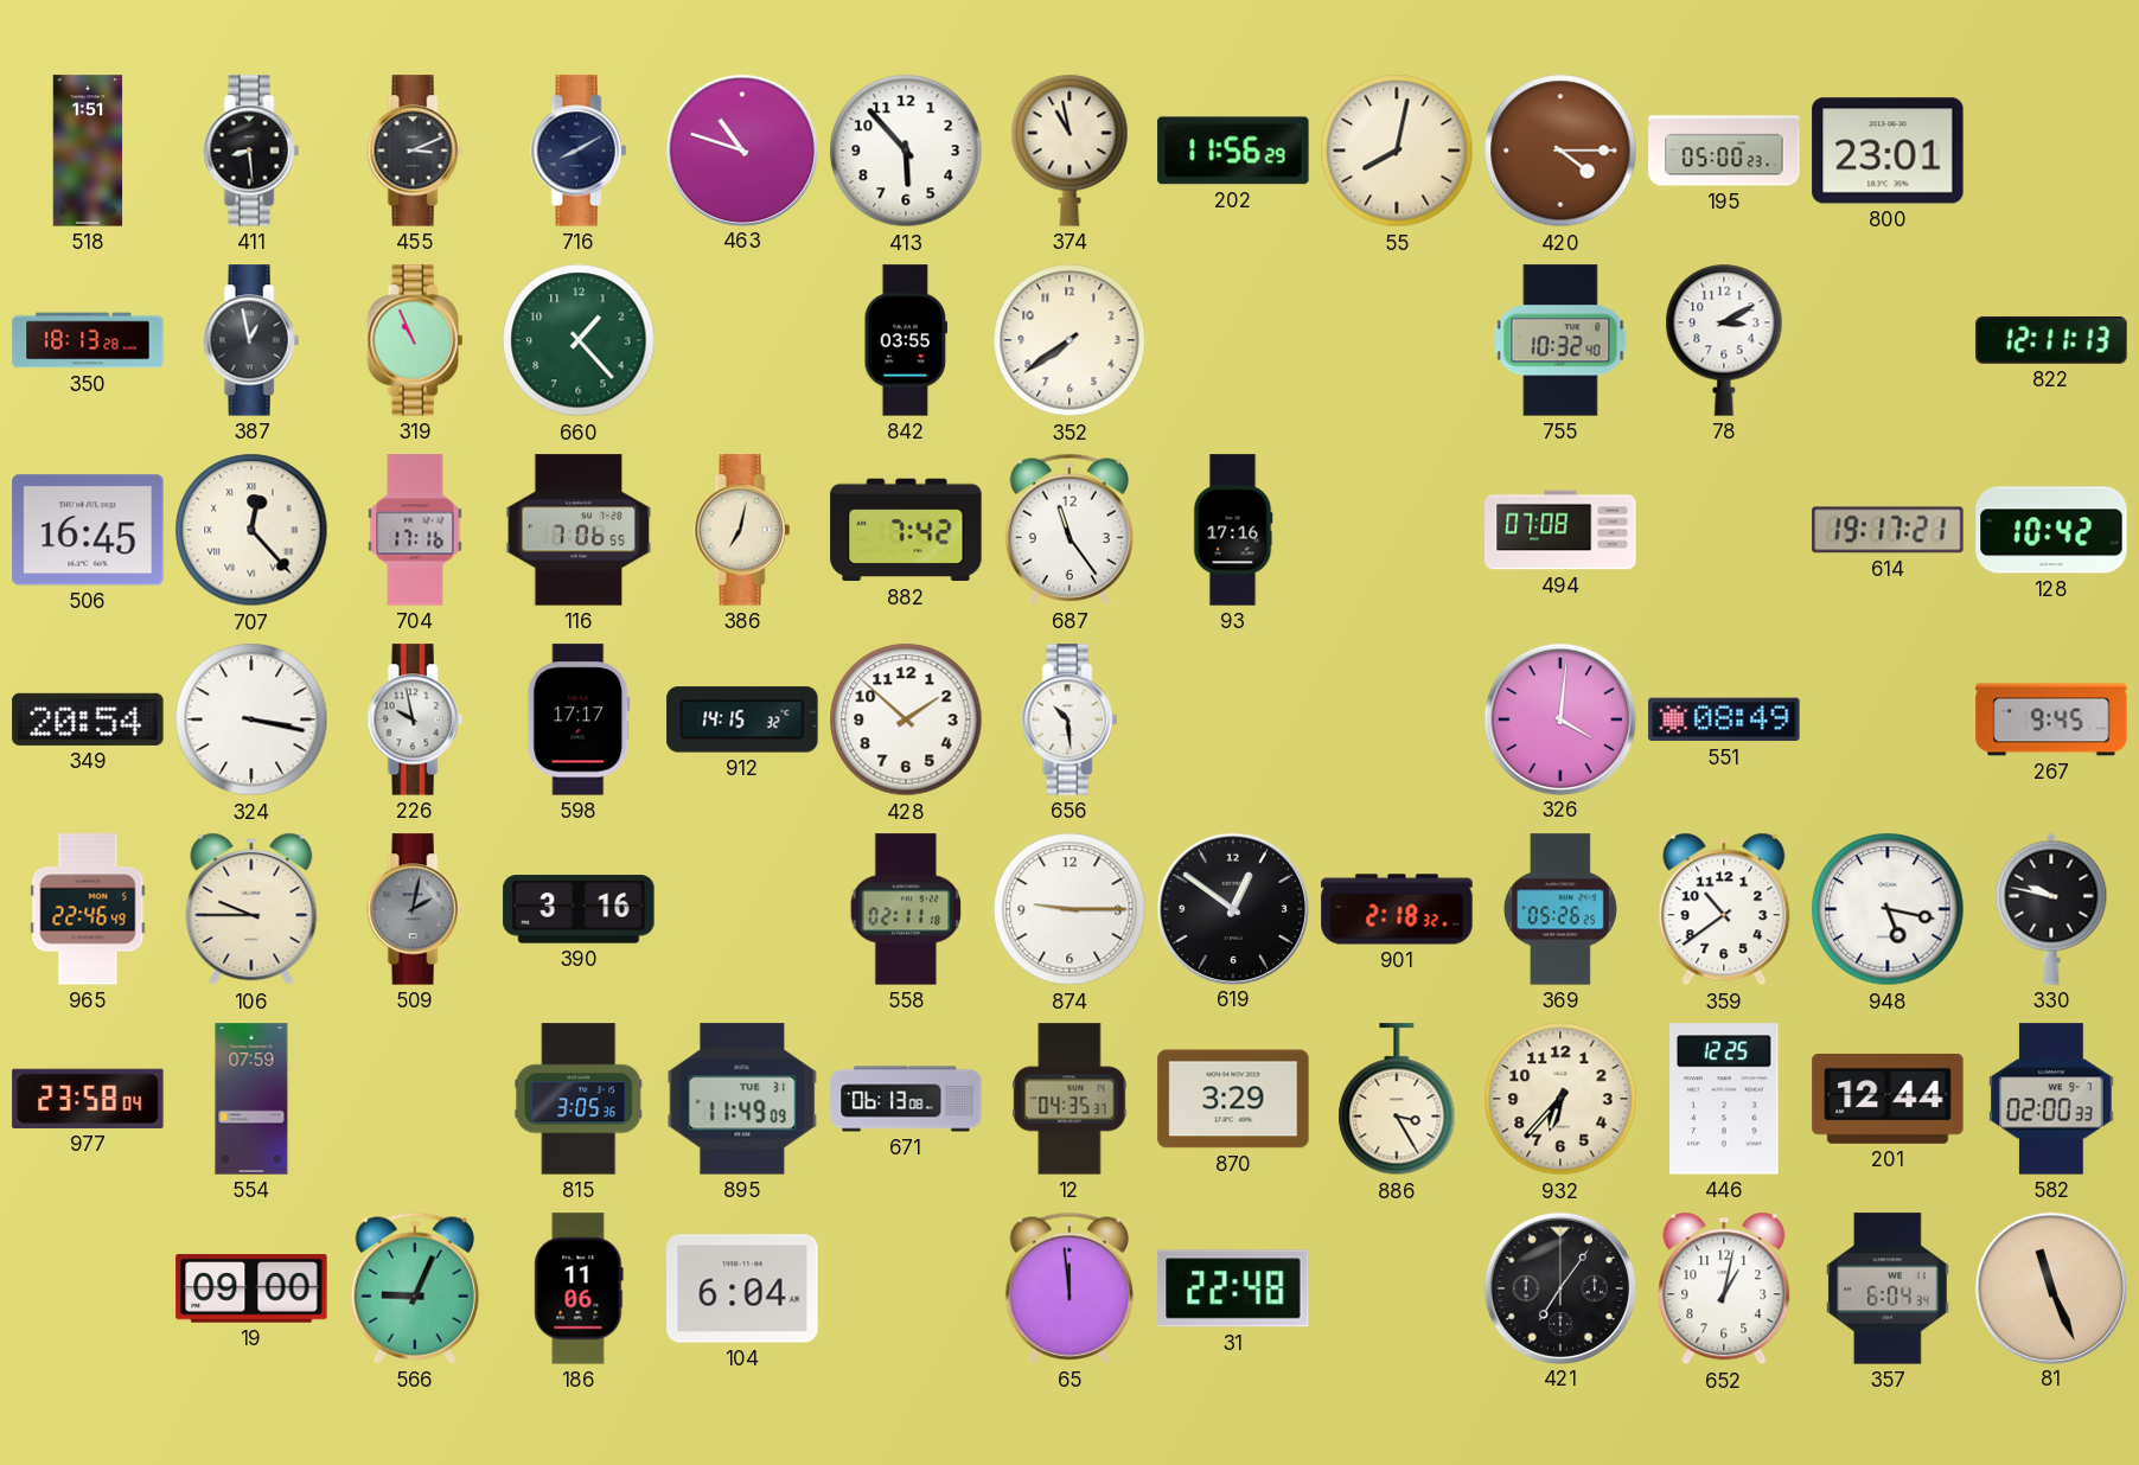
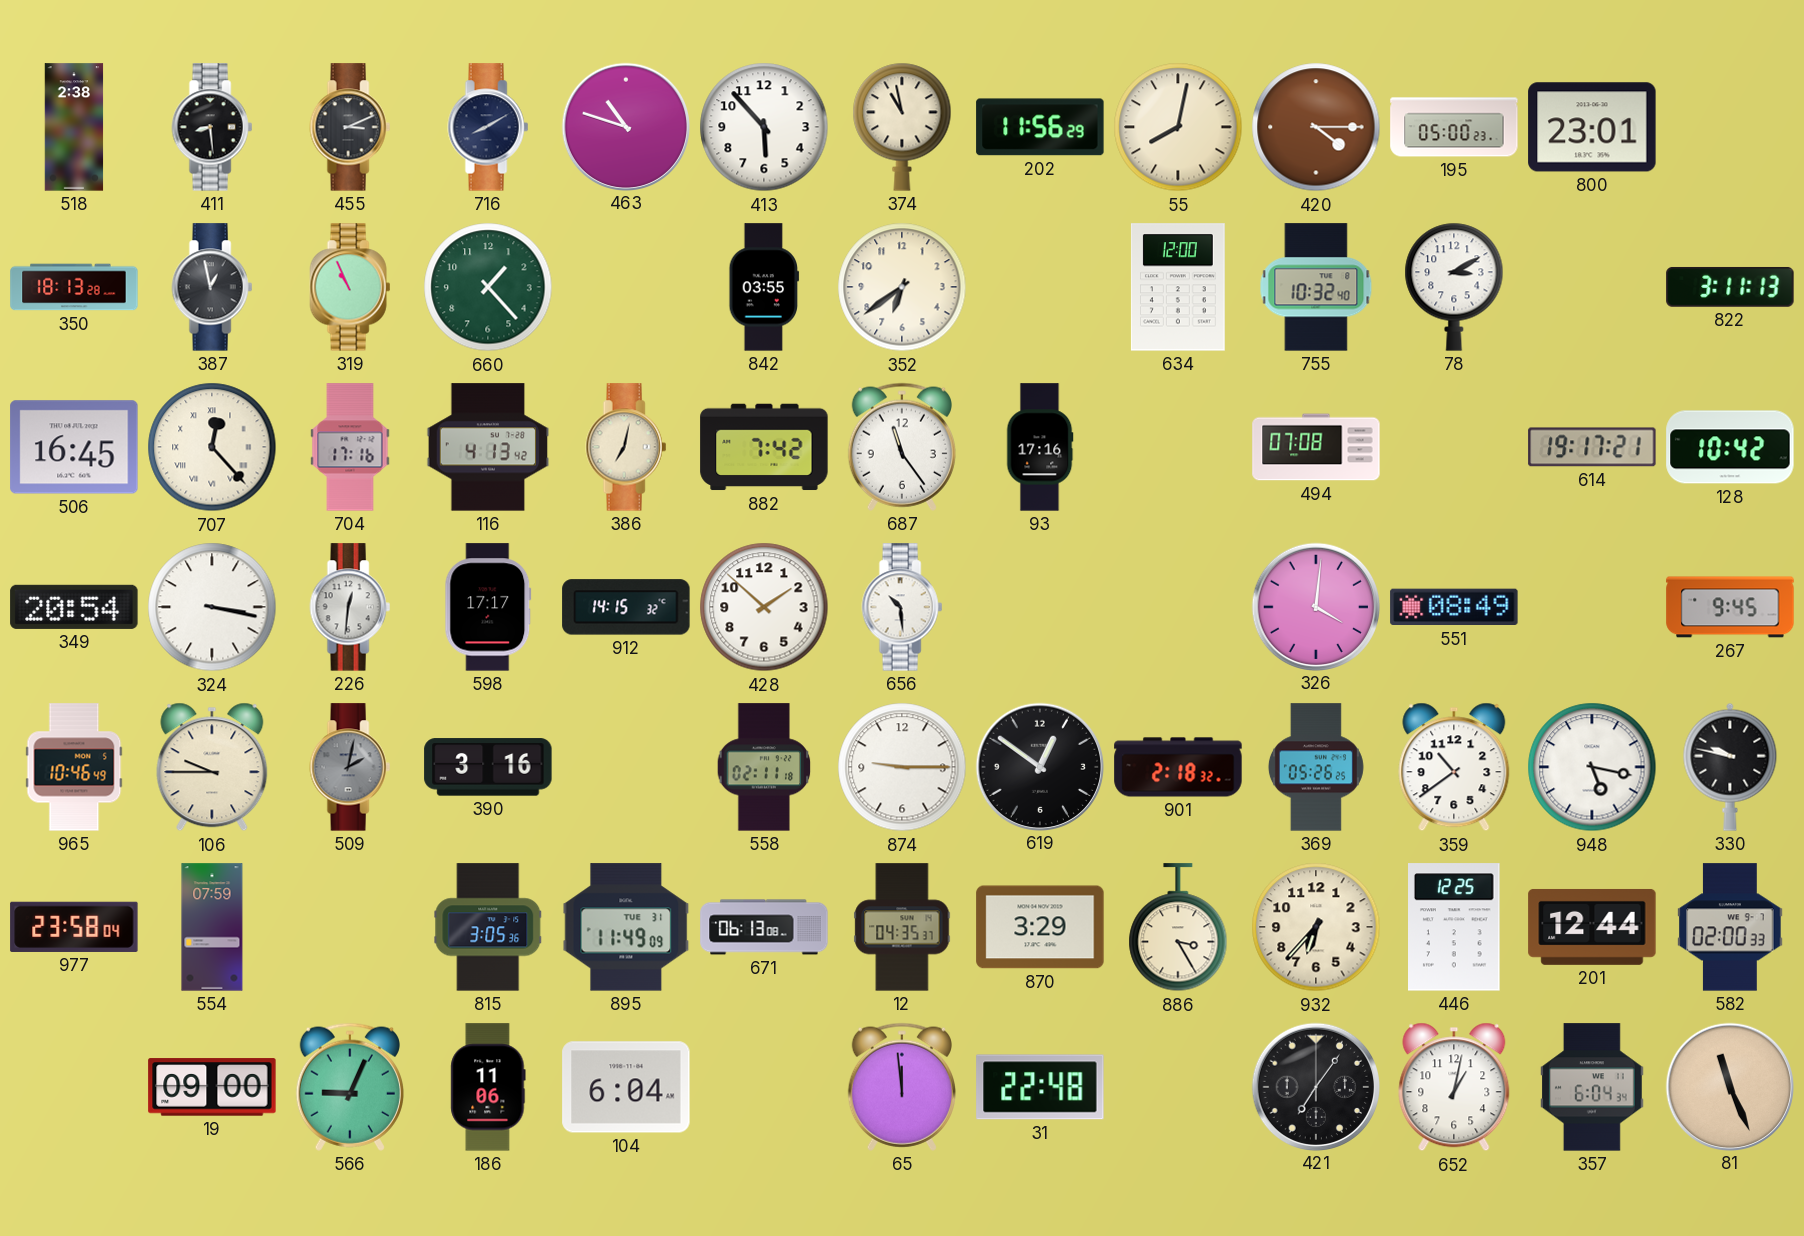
518: 1:51 -> 2:38 (74, 127)
352: 7:39 -> 6:39 (902, 287)
634: none -> 12:00 (1178, 287)
822: 12:11 -> 3:11 (1730, 287)
116: 7:06 -> 4:13 (488, 447)
226: 9:58 -> 12:31 (350, 607)
965: 22:46 -> 10:46 (74, 767)
